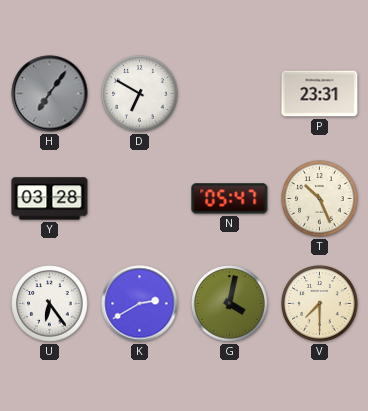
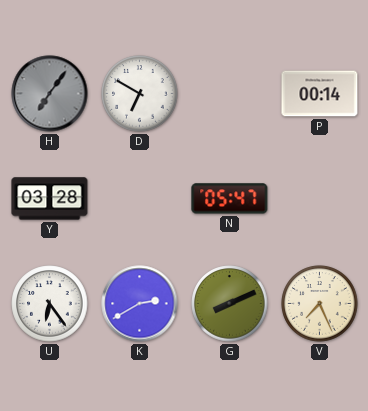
P: 23:31 -> 00:14 (320, 94)
T: 10:26 -> none (320, 199)
G: 4:02 -> 8:11 (230, 304)
V: 7:30 -> 7:26 (320, 304)
